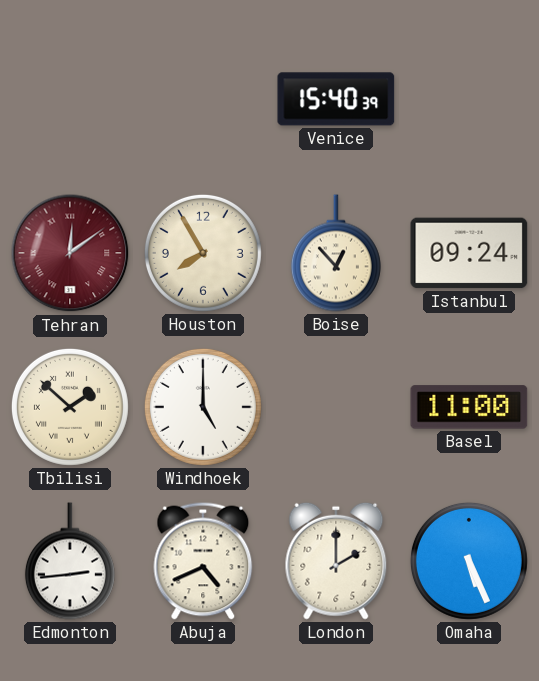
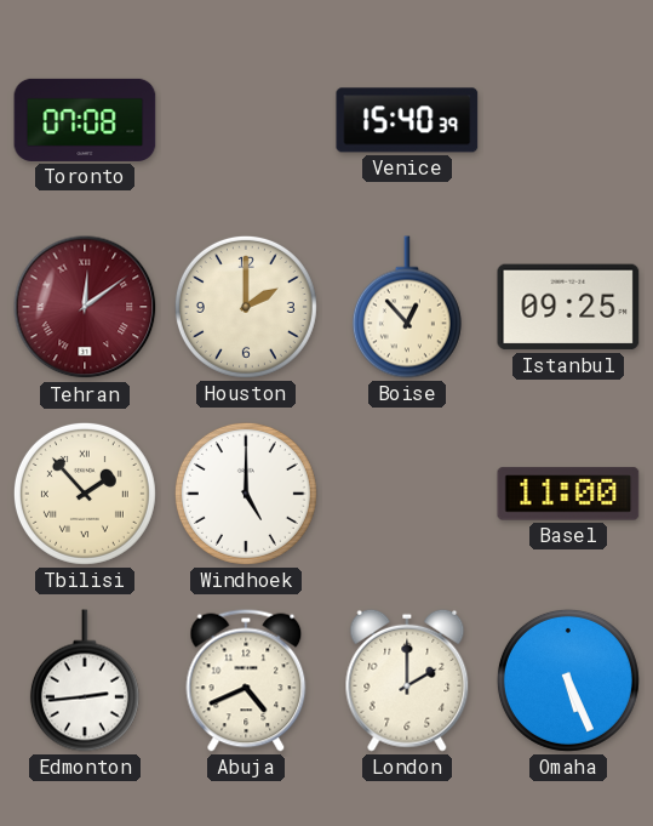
Toronto: none -> 07:08 (85, 120)
Houston: 7:55 -> 2:00 (246, 307)
Istanbul: 09:24 -> 09:25 (568, 307)
Tbilisi: 1:52 -> 1:53 (85, 494)
